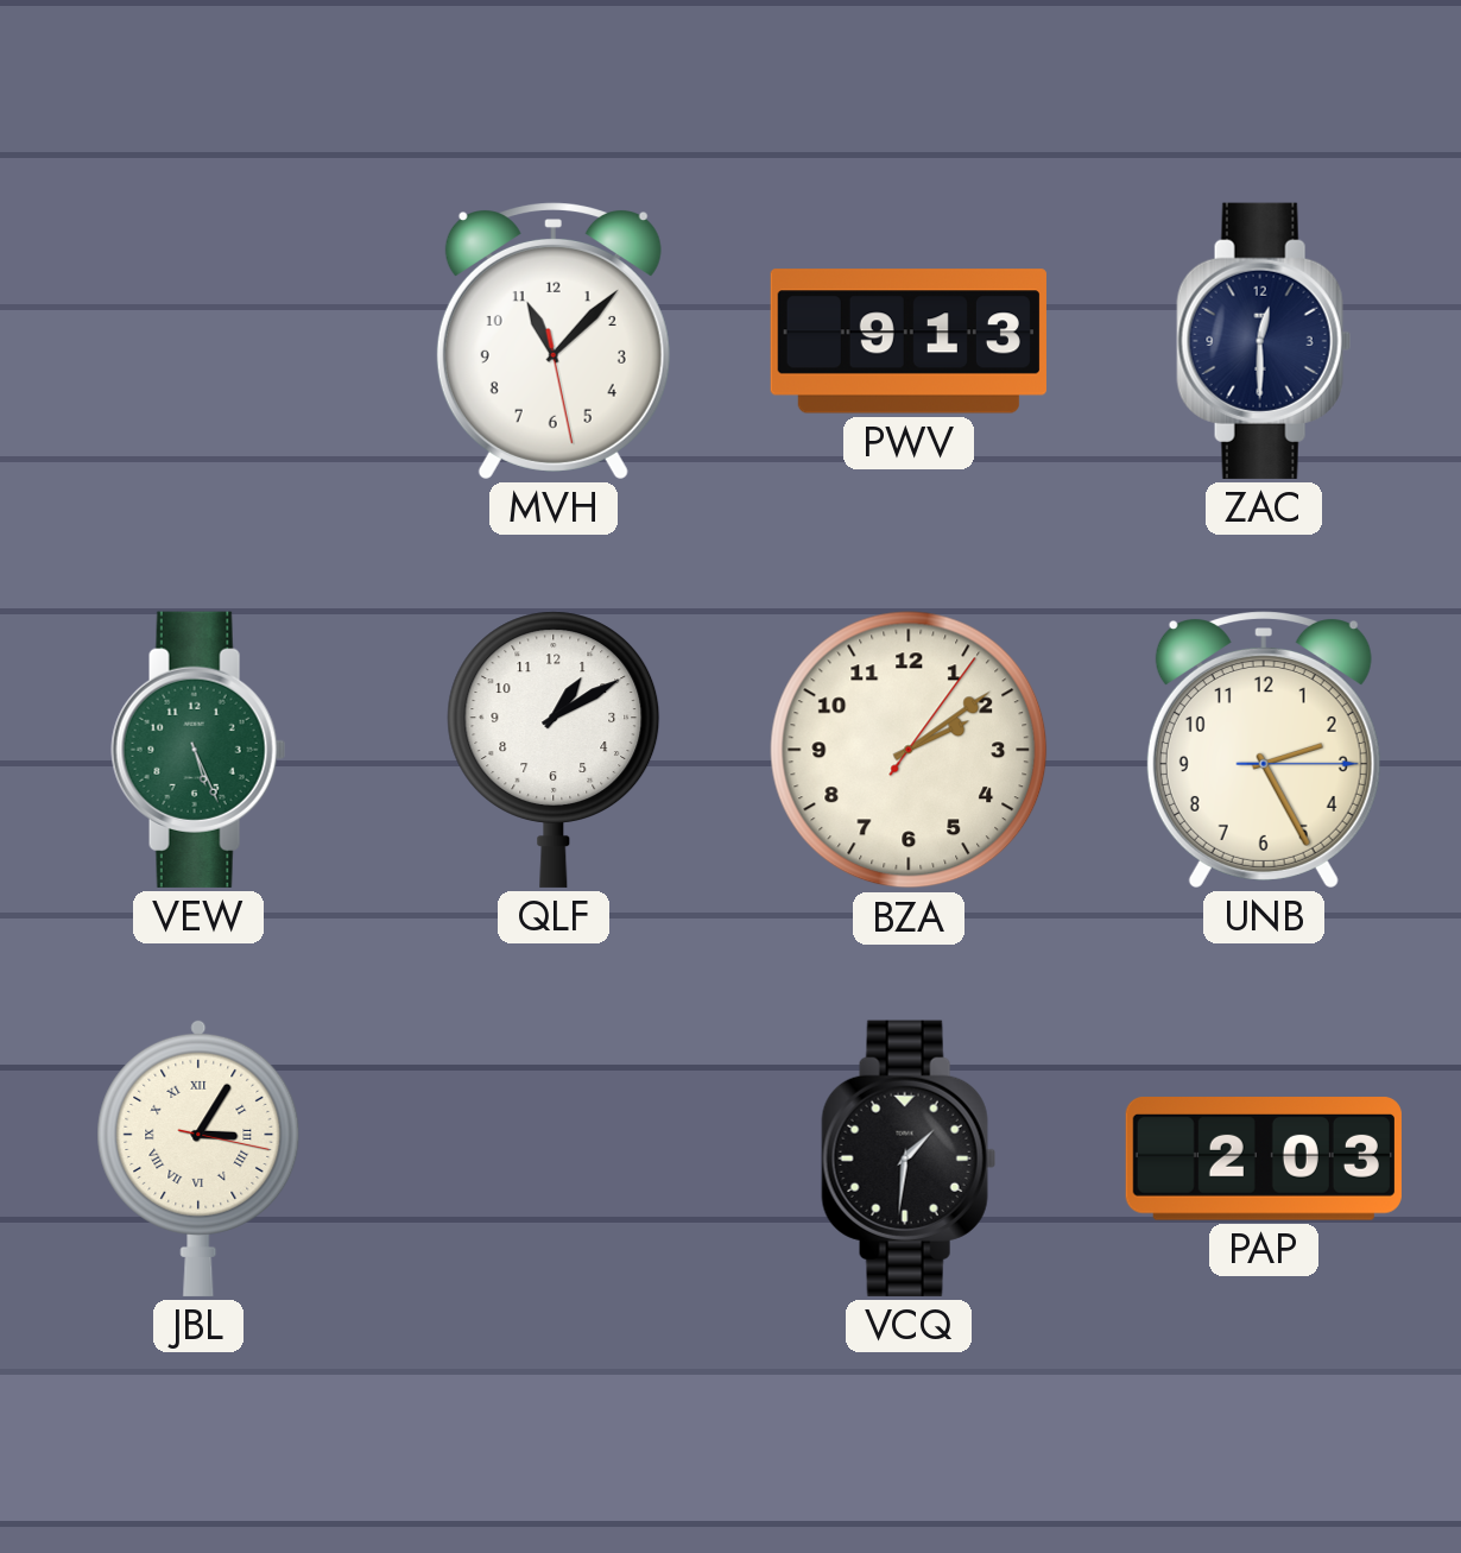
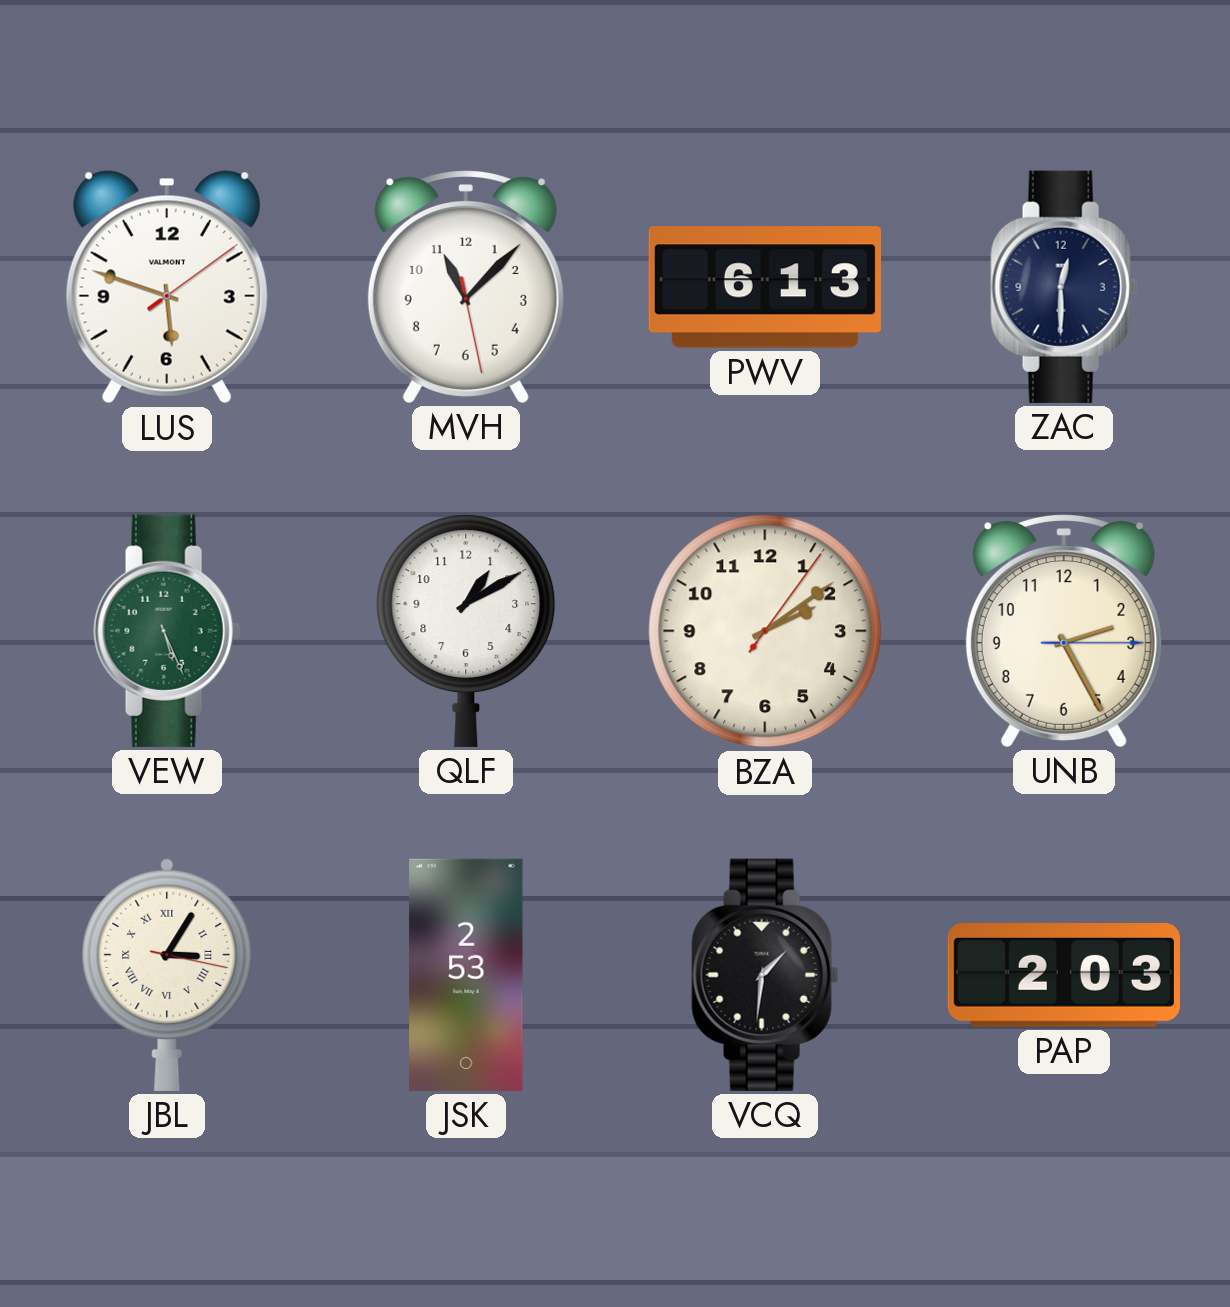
LUS: none -> 5:48 (167, 287)
PWV: 9:13 -> 6:13 (765, 287)
JSK: none -> 2:53 (466, 975)
